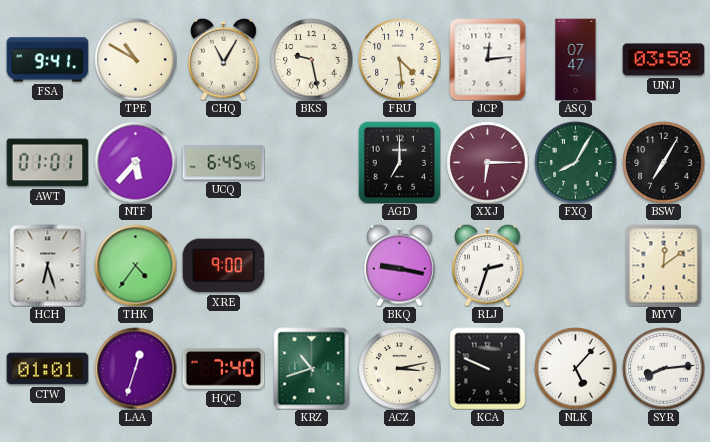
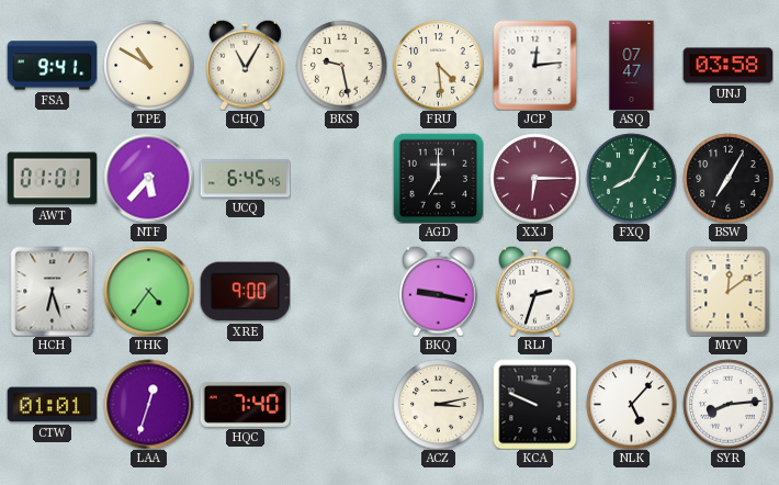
KRZ: 10:42 -> none (312, 368)
